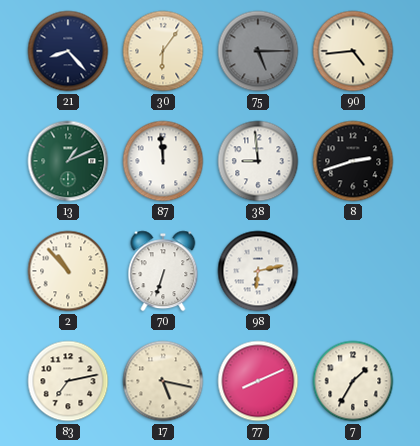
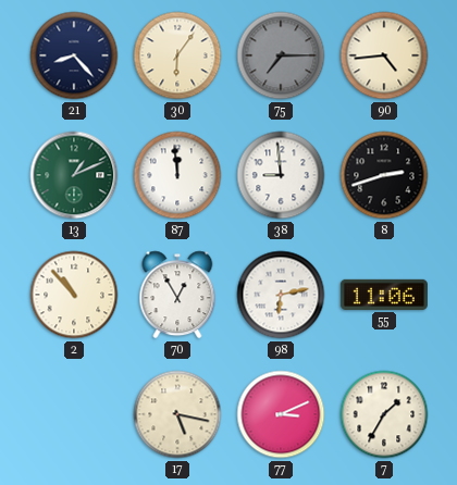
75: 5:15 -> 7:15 (281, 55)
70: 6:33 -> 12:55 (177, 295)
55: none -> 11:06 (384, 295)
83: 7:13 -> none (68, 381)
77: 8:11 -> 3:11 (281, 414)
